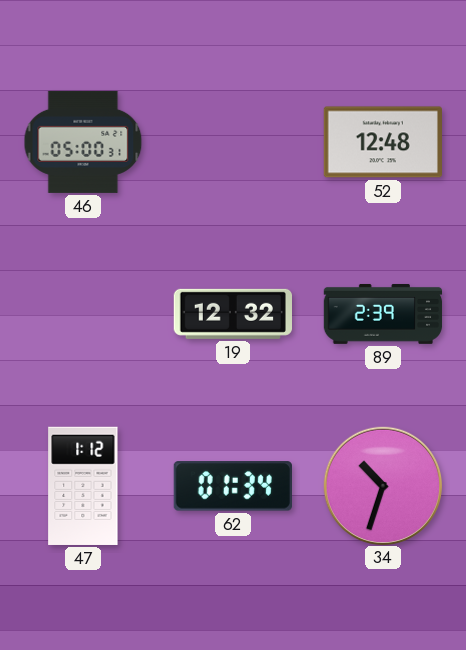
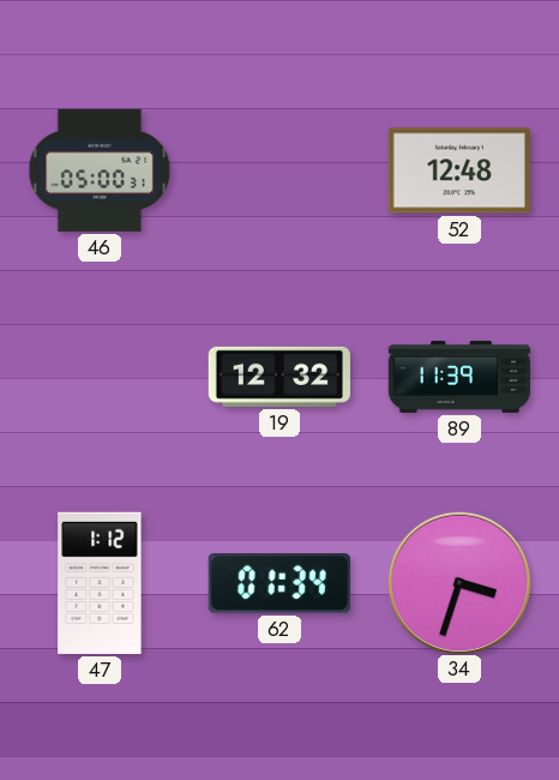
89: 2:39 -> 11:39 (459, 377)
34: 10:33 -> 3:33 (458, 582)
